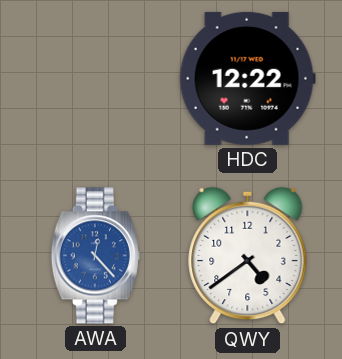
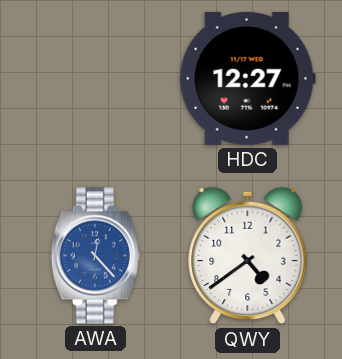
HDC: 12:22 -> 12:27 (247, 78)
